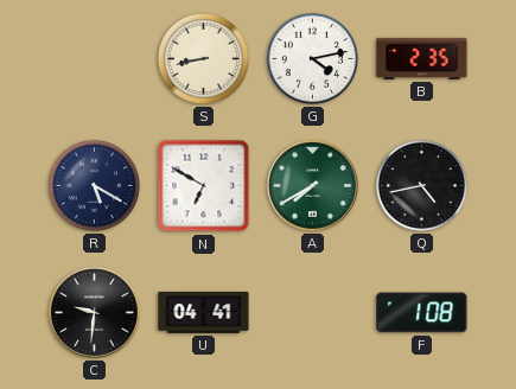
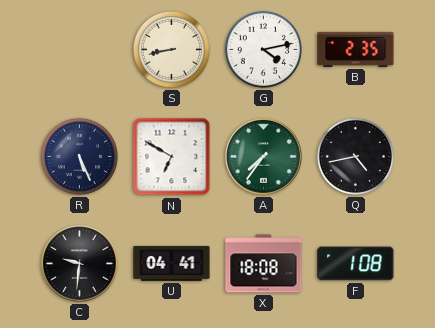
R: 5:20 -> 5:26 (79, 156)
A: 7:40 -> 7:36 (264, 157)
X: none -> 18:08 (264, 264)
